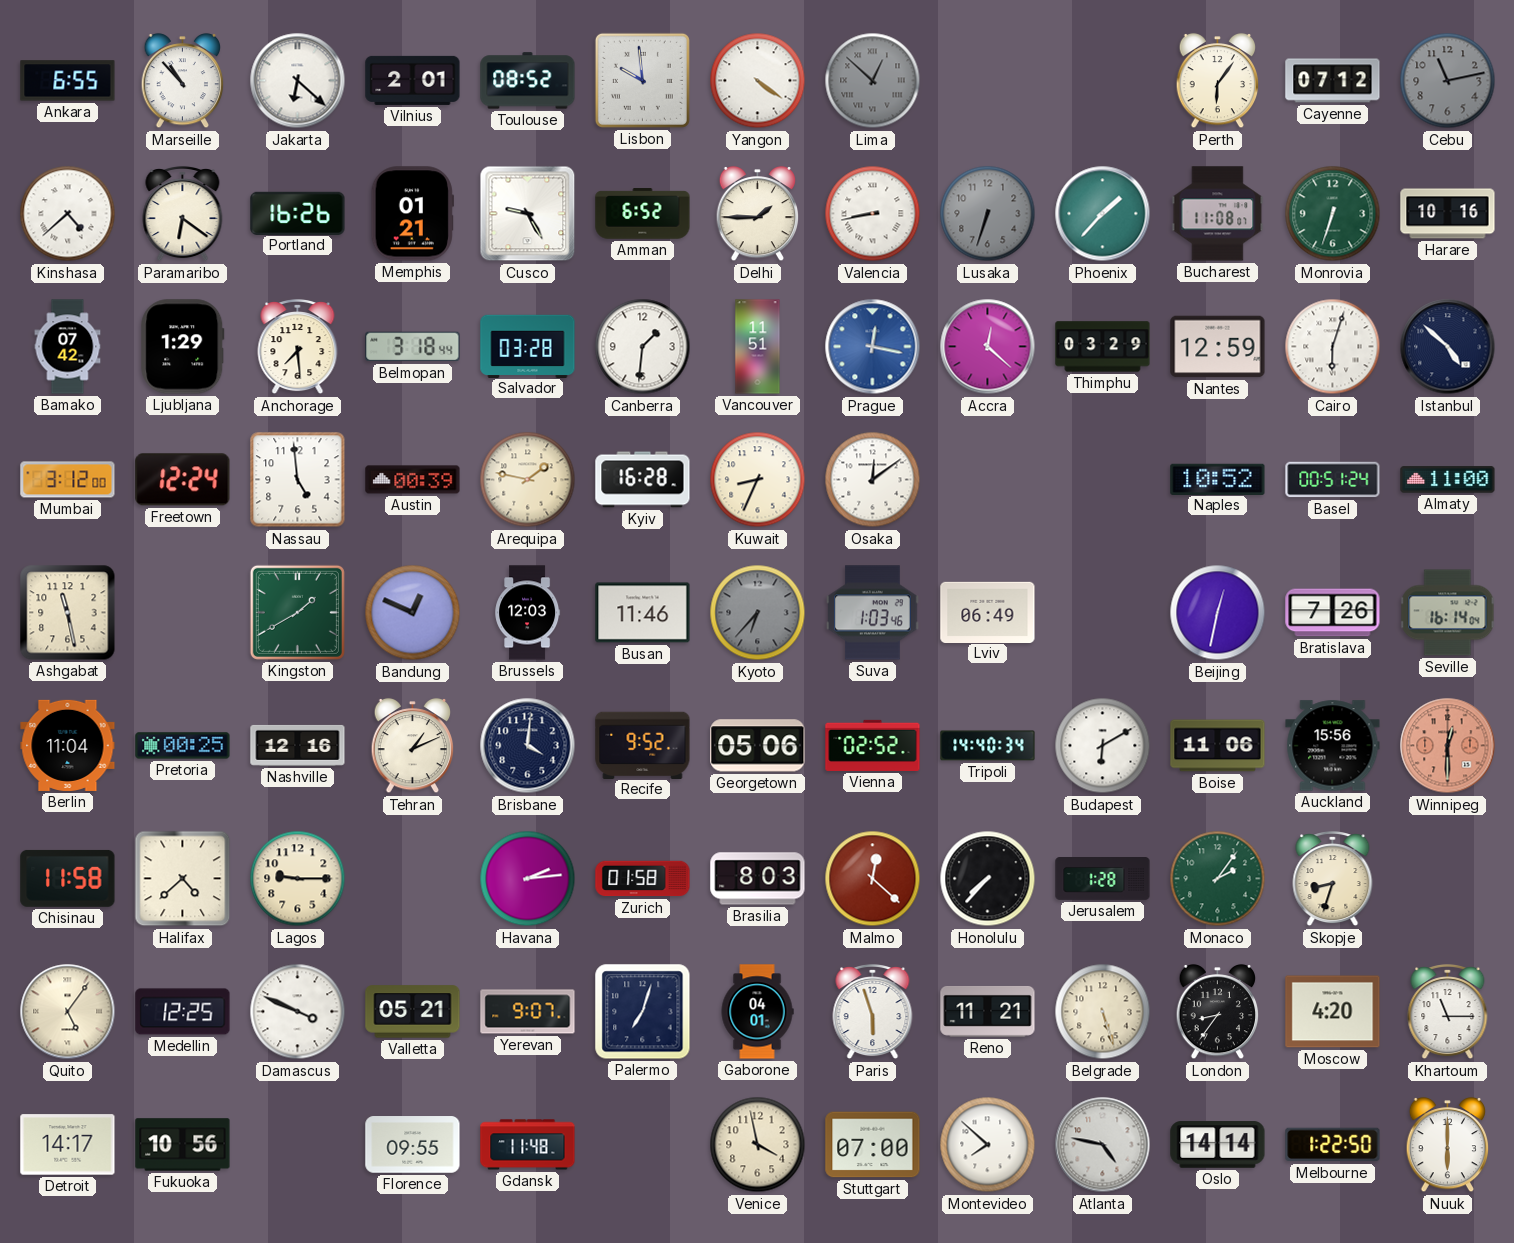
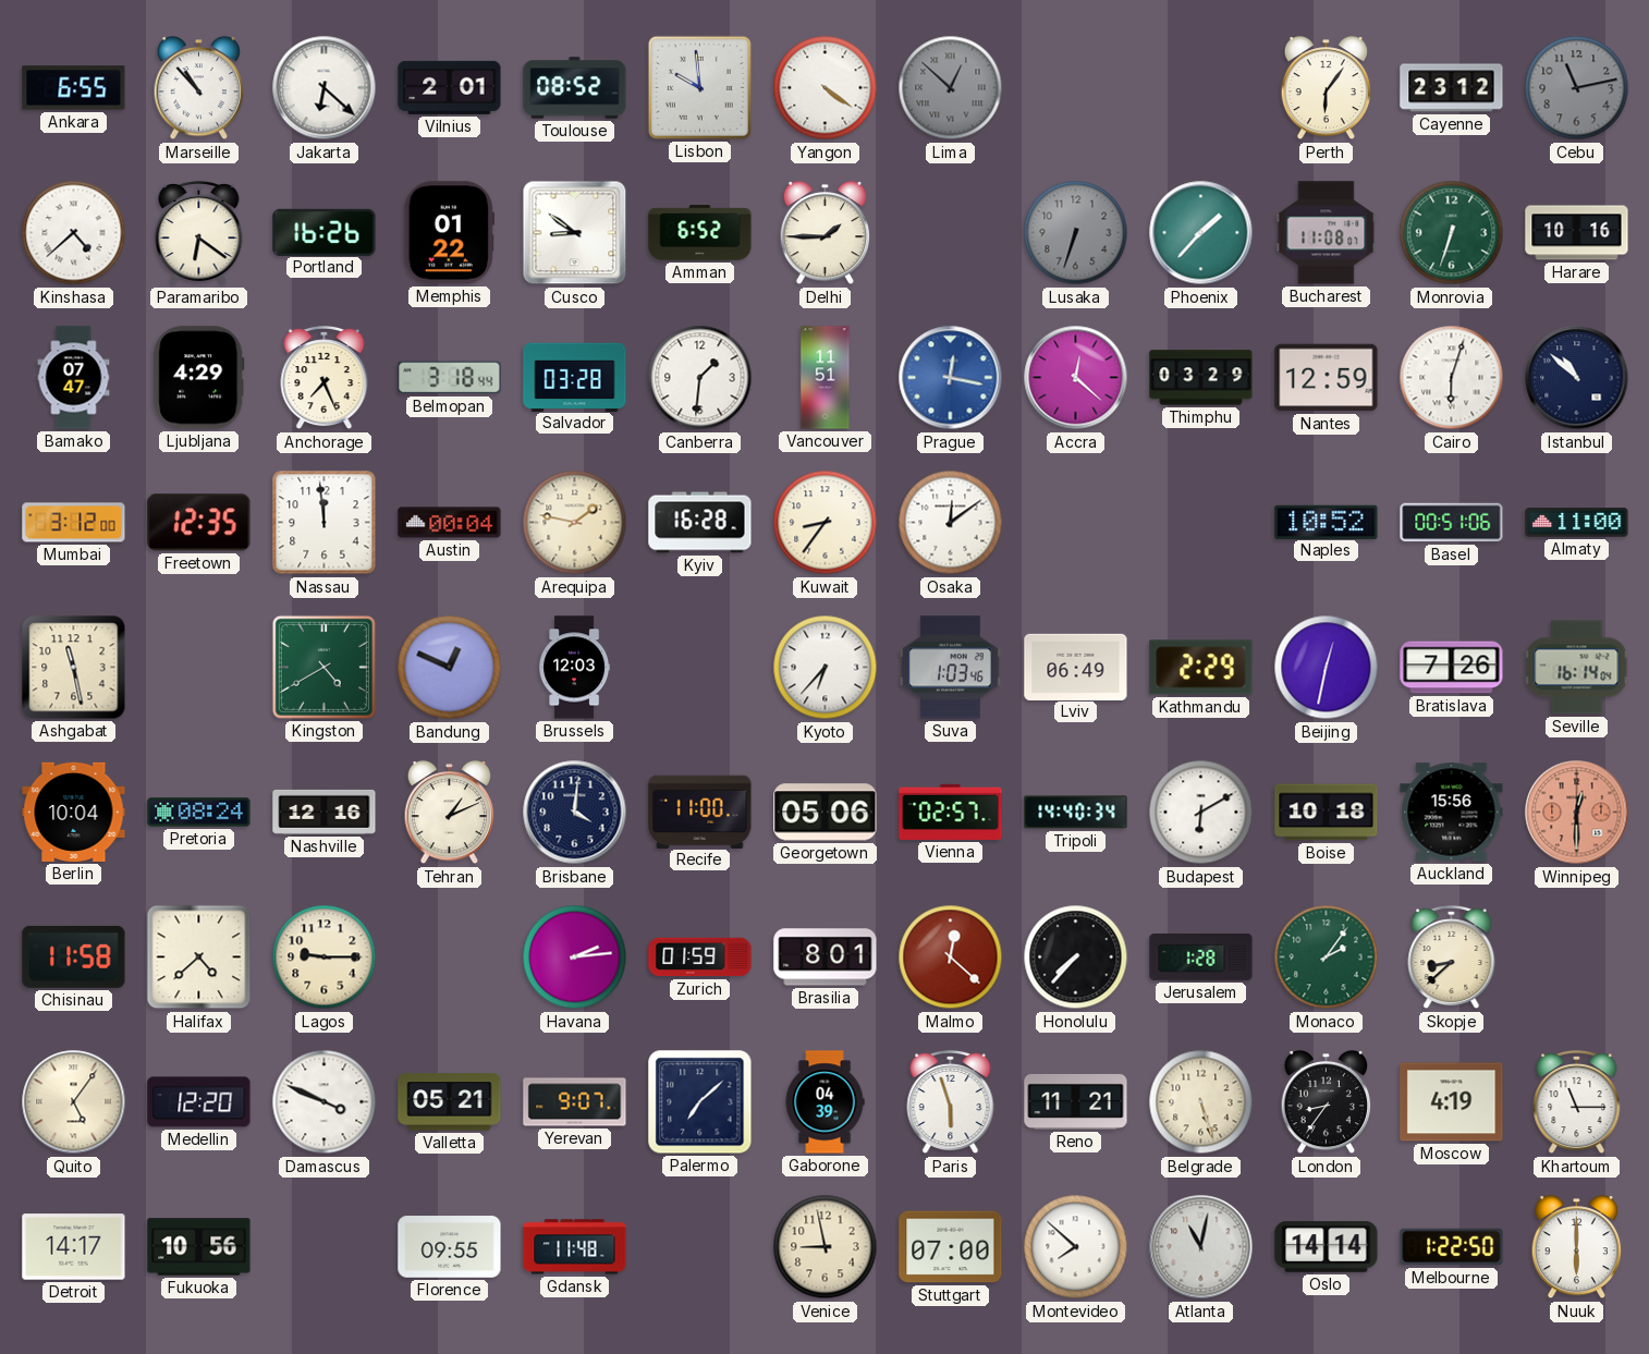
Cayenne: 07:12 -> 23:12 (1452, 88)
Memphis: 01:21 -> 01:22 (449, 233)
Cusco: 9:25 -> 8:51 (575, 233)
Valencia: 8:43 -> none (873, 214)
Bamako: 07:42 -> 07:47 (74, 378)
Ljubljana: 1:29 -> 4:29 (199, 378)
Anchorage: 7:29 -> 7:26 (325, 379)
Istanbul: 4:52 -> 10:52 (1577, 378)
Freetown: 12:24 -> 12:35 (199, 523)
Nassau: 4:59 -> 11:59 (325, 523)
Austin: 00:39 -> 00:04 (450, 523)
Kuwait: 8:34 -> 8:36 (826, 523)
Basel: 00:51:24 -> 00:51:06 (1452, 523)
Kingston: 1:40 -> 4:40 (323, 667)
Busan: 11:46 -> none (643, 613)
Kyoto dial: grey -> white (826, 668)
Kathmandu: none -> 2:29 (1201, 668)
Berlin: 11:04 -> 10:04 (74, 812)
Pretoria: 00:25 -> 08:24 (199, 813)
Recife: 9:52 -> 11:00 (700, 812)
Vienna: 02:52 -> 02:57 (951, 812)
Boise: 11:06 -> 10:18 (1327, 813)
Zurich: 01:58 -> 01:59 (700, 957)
Brasilia: 8:03 -> 8:01 (826, 957)
Skopje: 8:33 -> 8:38 (1452, 959)
Medellin: 12:25 -> 12:20 (199, 1102)
Palermo: 7:03 -> 7:08 (700, 1102)
Gaborone: 04:01 -> 04:39 (824, 1102)
Moscow: 4:20 -> 4:19 (1452, 1102)
Venice: 3:58 -> 8:58 (826, 1247)
Atlanta: 4:47 -> 11:02 (1201, 1247)
